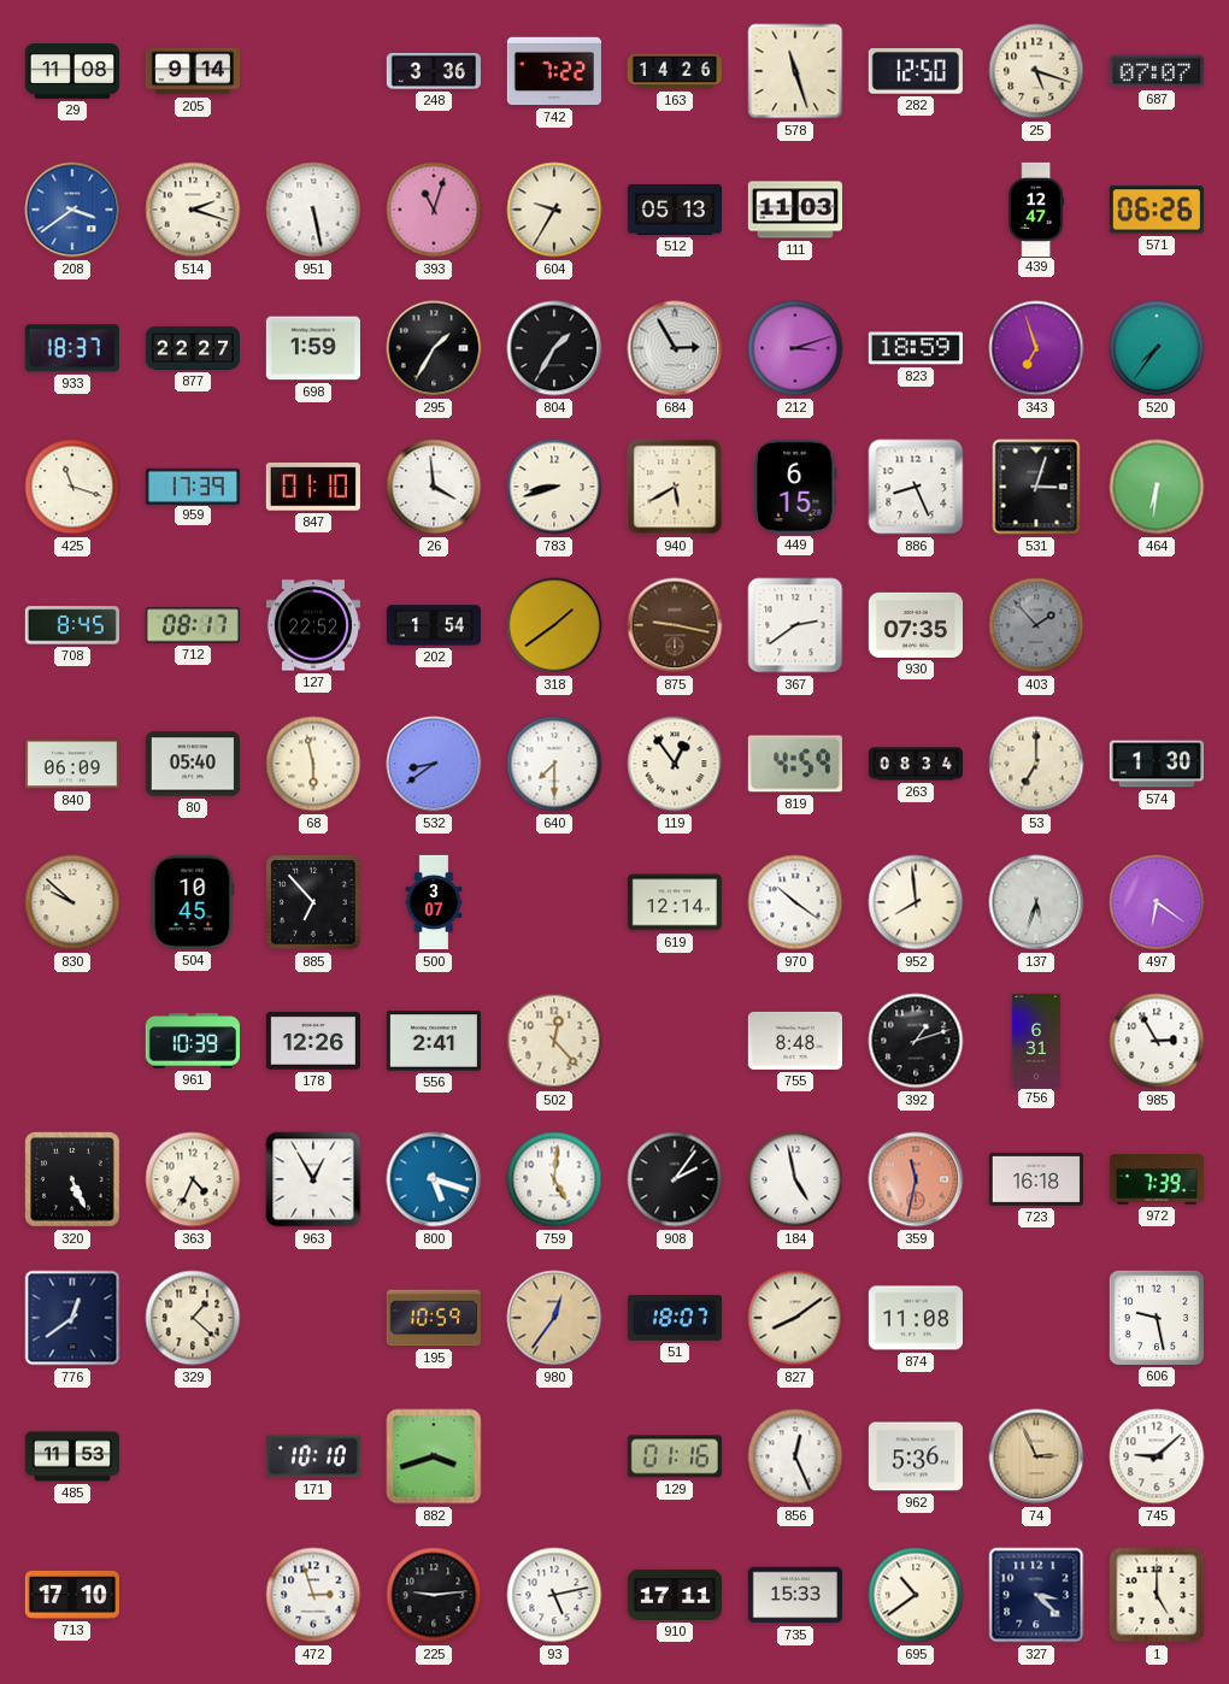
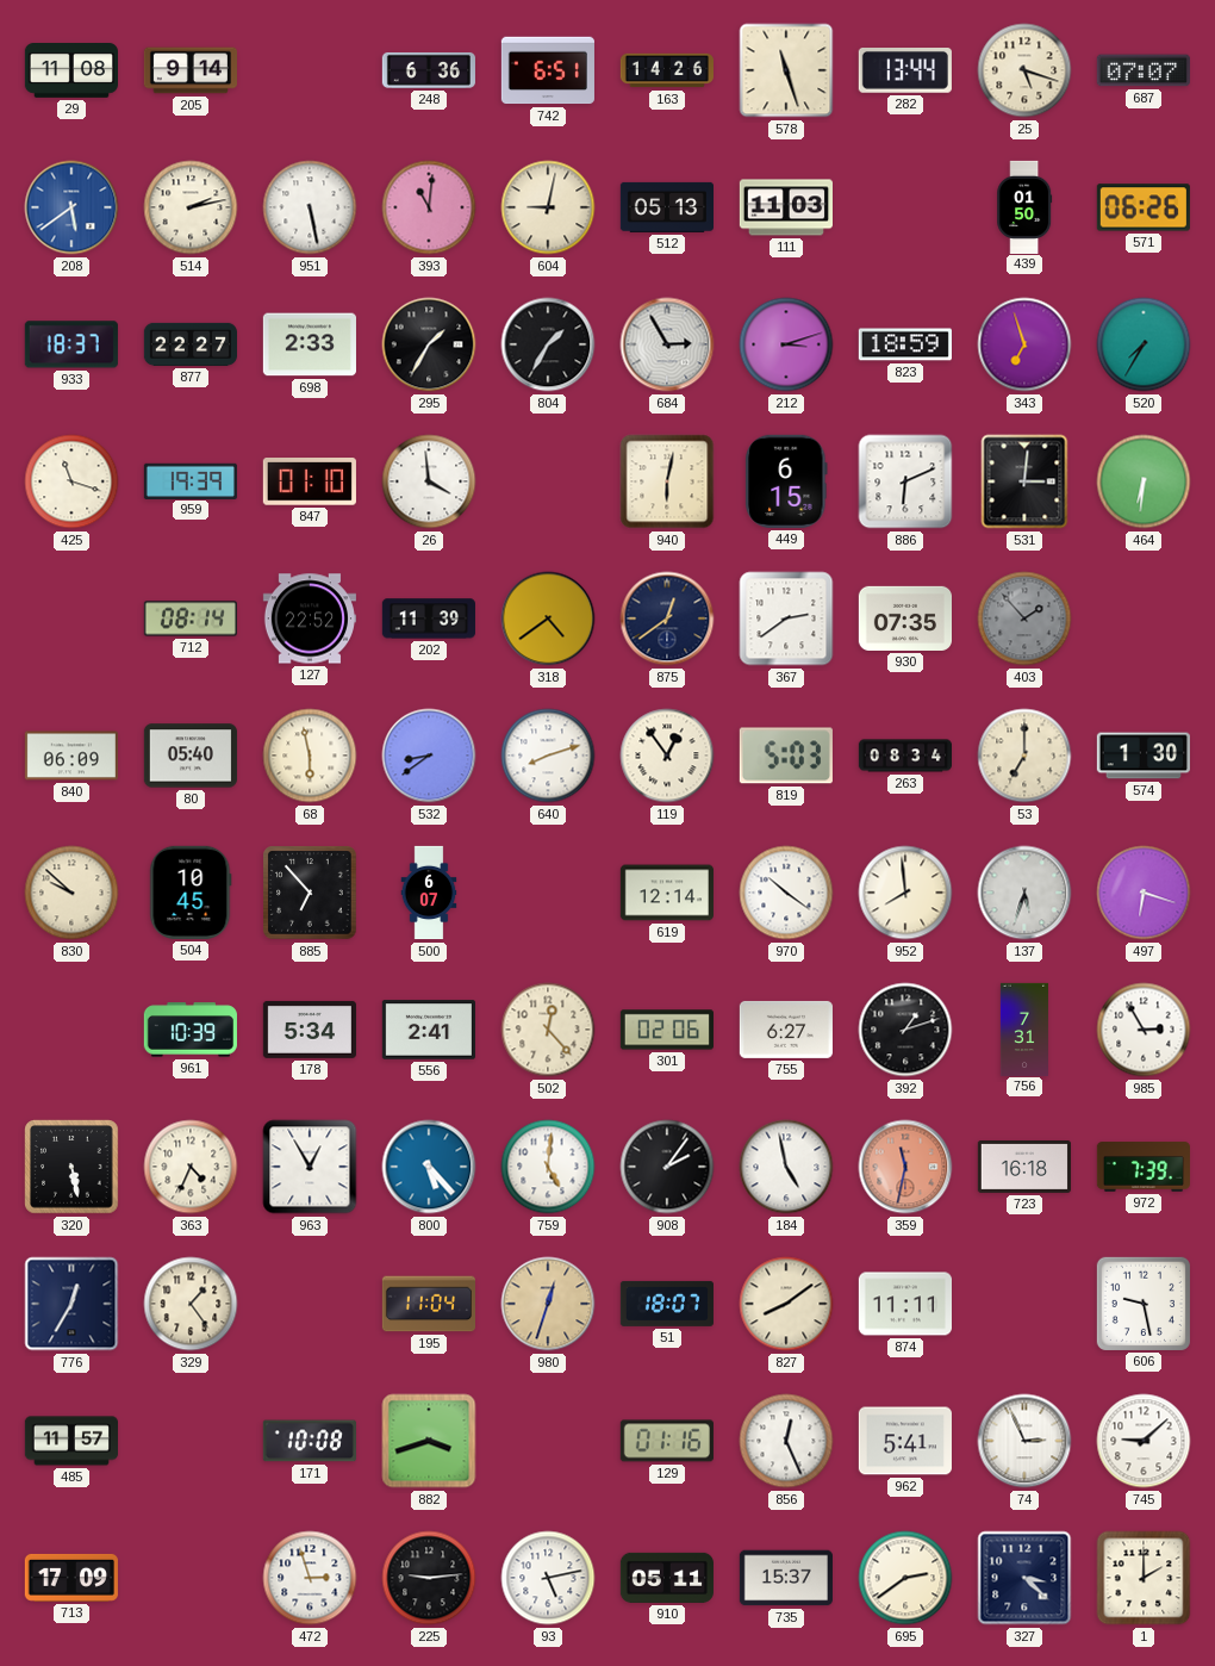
248: 3:36 -> 6:36 (428, 70)
742: 7:22 -> 6:51 (547, 70)
282: 12:50 -> 13:44 (905, 72)
208: 3:39 -> 5:39 (71, 207)
514: 2:18 -> 2:13 (191, 207)
393: 11:03 -> 11:01 (429, 207)
604: 9:35 -> 9:02 (548, 207)
439: 12:47 -> 01:50 (1024, 206)
698: 1:59 -> 2:33 (310, 344)
520: 7:36 -> 7:35 (1144, 344)
959: 17:39 -> 19:39 (189, 480)
783: 8:42 -> none (554, 487)
940: 5:40 -> 6:02 (667, 481)
886: 8:26 -> 6:11 (905, 481)
531: 3:03 -> 3:01 (1024, 481)
708: 8:45 -> none (72, 625)
712: 08:17 -> 08:14 (191, 618)
202: 1:54 -> 11:39 (429, 618)
318: 1:39 -> 4:39 (548, 618)
875: 9:17 -> 12:39 (667, 618)
875 dial: brown -> navy (667, 618)
640: 7:30 -> 8:12 (548, 756)
819: 4:59 -> 5:03 (786, 756)
500: 3:07 -> 6:07 (429, 893)
497: 6:21 -> 6:18 (1144, 893)
178: 12:26 -> 5:34 (310, 1030)
301: none -> 02:06 (667, 1030)
755: 8:48 -> 6:27 (786, 1030)
756: 6:31 -> 7:31 (1024, 1028)
320: 5:26 -> 5:28 (71, 1167)
800: 5:18 -> 5:23 (429, 1167)
776: 12:39 -> 12:35 (71, 1304)
329: 1:22 -> 1:24 (191, 1304)
195: 10:59 -> 11:04 (428, 1304)
980: 12:36 -> 12:33 (548, 1304)
874: 11:08 -> 11:11 (904, 1304)
485: 11:53 -> 11:57 (70, 1441)
171: 10:10 -> 10:08 (310, 1441)
962: 5:36 -> 5:41 (905, 1441)
74 dial: champagne -> white (1024, 1441)
713: 17:10 -> 17:09 (71, 1578)
910: 17:11 -> 05:11 (667, 1578)
735: 15:33 -> 15:37 (786, 1578)
695: 10:39 -> 2:39 (905, 1578)
1: 5:00 -> 2:00 (1144, 1578)
